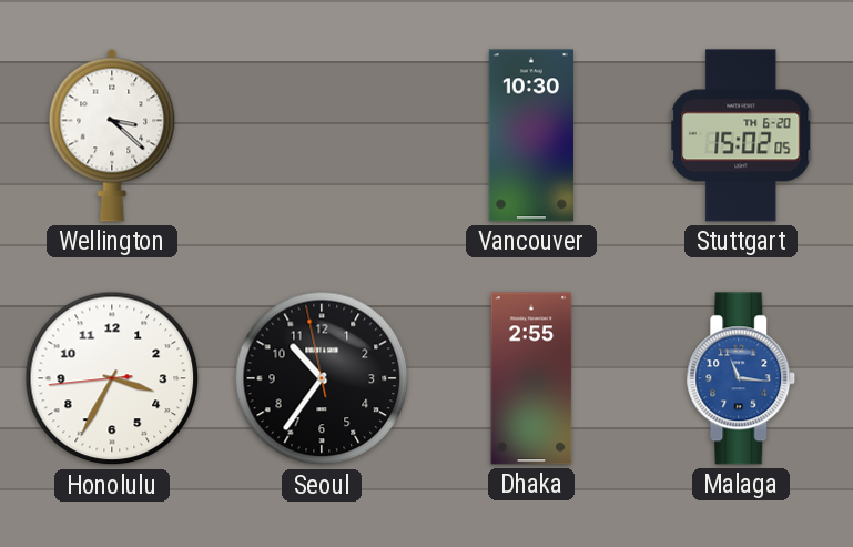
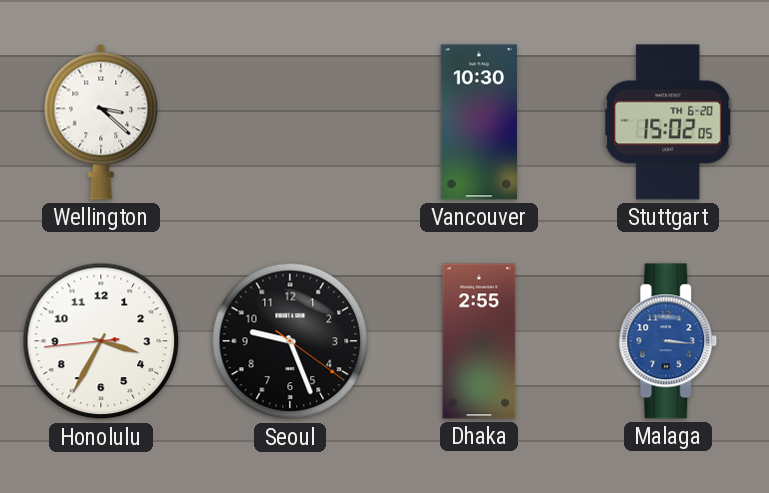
Seoul: 10:35 -> 9:26 (290, 341)
Malaga: 11:16 -> 3:16 (668, 341)
